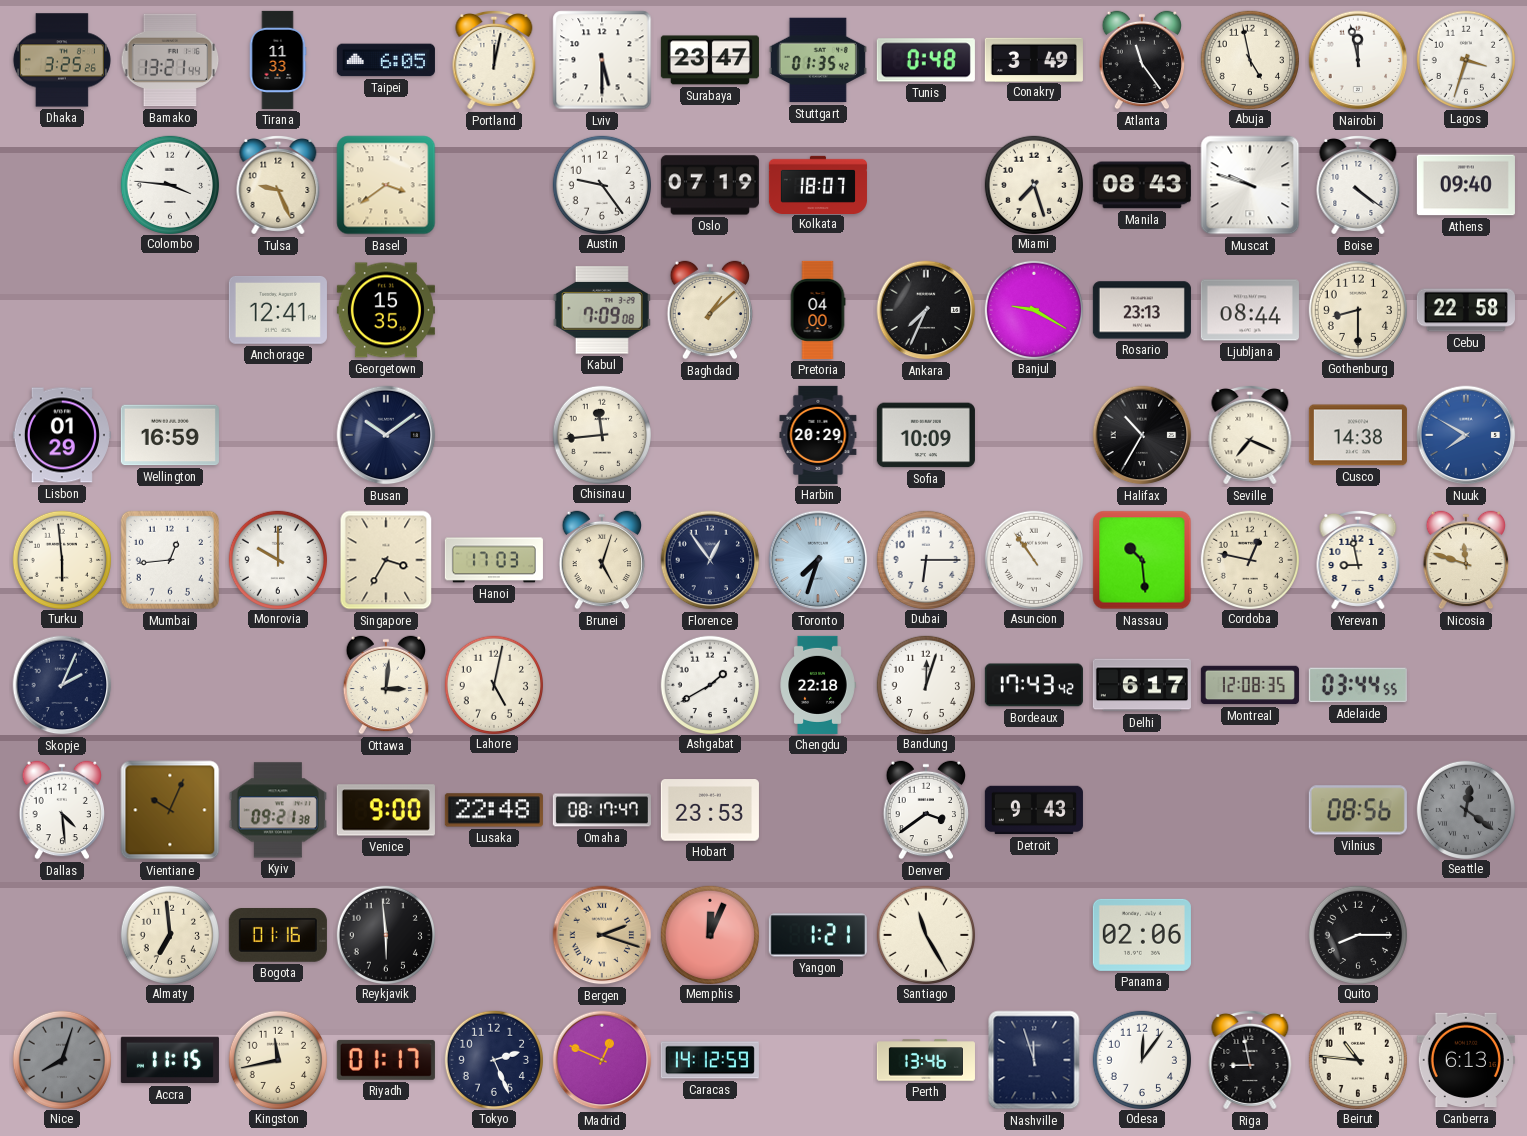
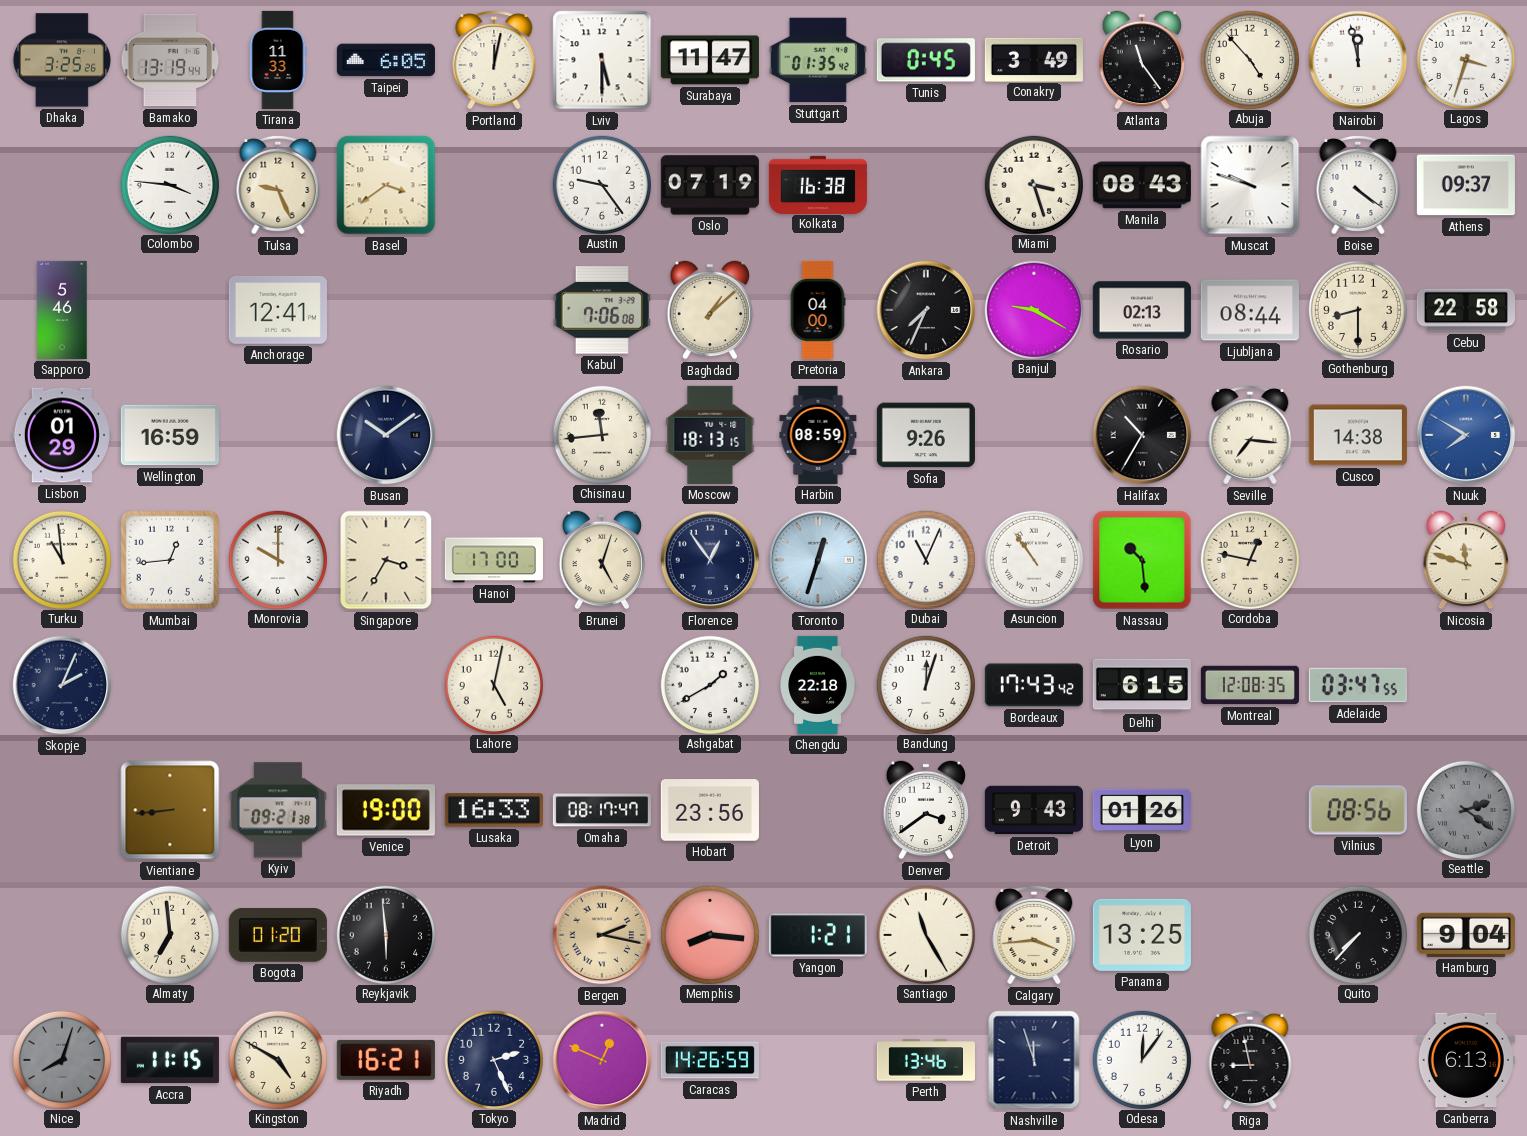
Bamako: 13:21 -> 13:19 (170, 60)
Surabaya: 23:47 -> 11:47 (710, 60)
Tunis: 0:48 -> 0:45 (926, 60)
Abuja: 4:58 -> 4:53 (1249, 59)
Kolkata: 18:07 -> 16:38 (818, 184)
Miami: 7:27 -> 3:27 (1033, 184)
Athens: 09:40 -> 09:37 (1466, 185)
Sapporo: none -> 5:46 (62, 310)
Georgetown: 15:35 -> none (386, 310)
Kabul: 7:09 -> 7:06 (602, 310)
Rosario: 23:13 -> 02:13 (1142, 310)
Moscow: none -> 18:13 (710, 435)
Harbin: 20:29 -> 08:59 (818, 435)
Sofia: 10:09 -> 9:26 (926, 435)
Seville: 7:19 -> 7:16 (1250, 435)
Turku: 5:59 -> 10:59 (61, 559)
Hanoi: 17:03 -> 17:00 (494, 560)
Toronto: 7:33 -> 12:33 (818, 560)
Dubai: 6:15 -> 11:04 (925, 559)
Yerevan: 8:58 -> none (1358, 560)
Ottawa: 3:01 -> none (386, 685)
Delhi: 6:17 -> 6:15 (1142, 685)
Adelaide: 03:44 -> 03:47 (1358, 685)
Dallas: 4:29 -> none (62, 810)
Vientiane: 10:04 -> 8:44 (170, 810)
Venice: 9:00 -> 19:00 (386, 810)
Lusaka: 22:48 -> 16:33 (494, 810)
Hobart: 23:53 -> 23:56 (710, 810)
Lyon: none -> 01:26 (1142, 810)
Seattle: 12:21 -> 2:21 (1465, 809)
Bogota: 01:16 -> 01:20 (278, 936)
Bergen: 2:18 -> 2:17 (602, 935)
Memphis: 12:04 -> 8:16 (709, 934)
Calgary: none -> 3:44 (1034, 935)
Panama: 02:06 -> 13:25 (1142, 935)
Quito: 8:15 -> 7:37 (1357, 934)
Hamburg: none -> 9:04 (1466, 935)
Kingston: 11:43 -> 4:50 (277, 1059)
Riyadh: 01:17 -> 16:21 (386, 1060)
Caracas: 14:12 -> 14:26 (710, 1060)
Beirut: 10:46 -> none (1357, 1059)
